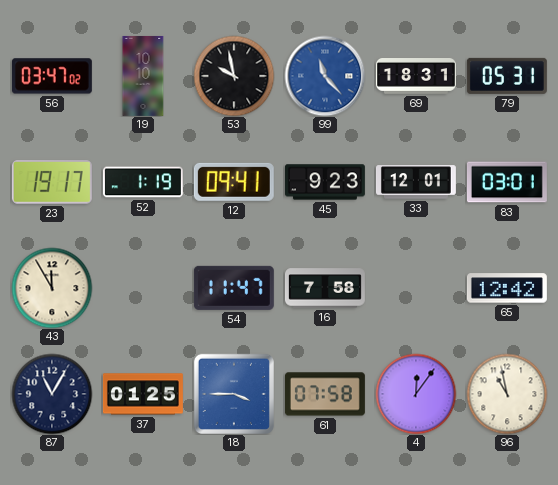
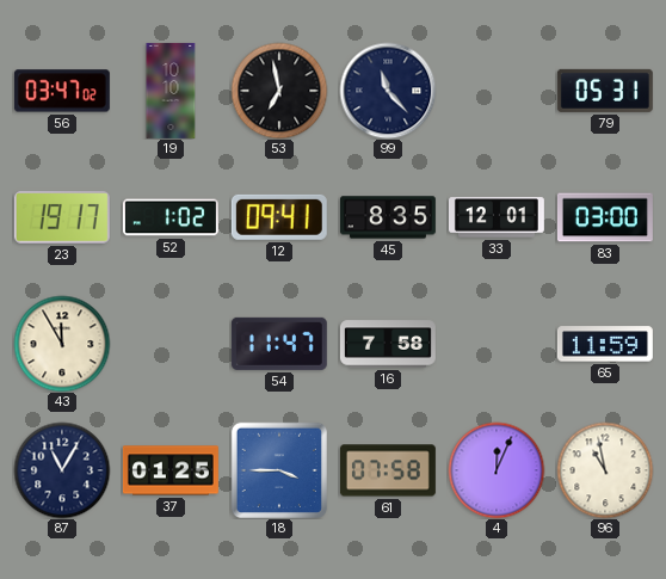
53: 9:58 -> 6:58 (279, 91)
99 dial: blue -> navy (388, 91)
69: 18:31 -> none (416, 77)
52: 1:19 -> 1:02 (171, 217)
45: 9:23 -> 8:35 (388, 217)
83: 03:01 -> 03:00 (605, 217)
65: 12:42 -> 11:59 (605, 344)
4: 12:06 -> 12:04 (497, 470)
